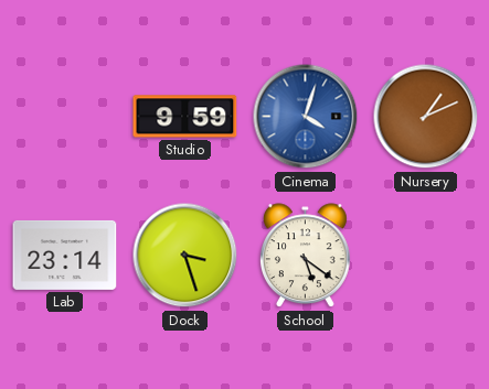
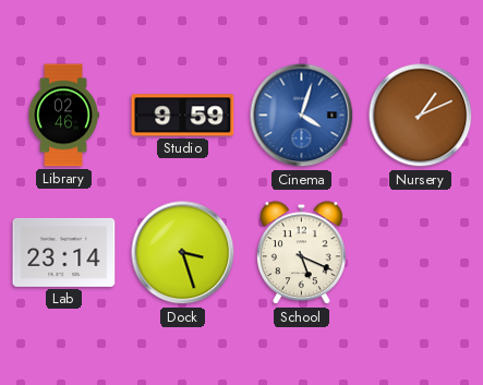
Library: none -> 02:46 (63, 116)
School: 5:21 -> 5:19 (302, 253)
